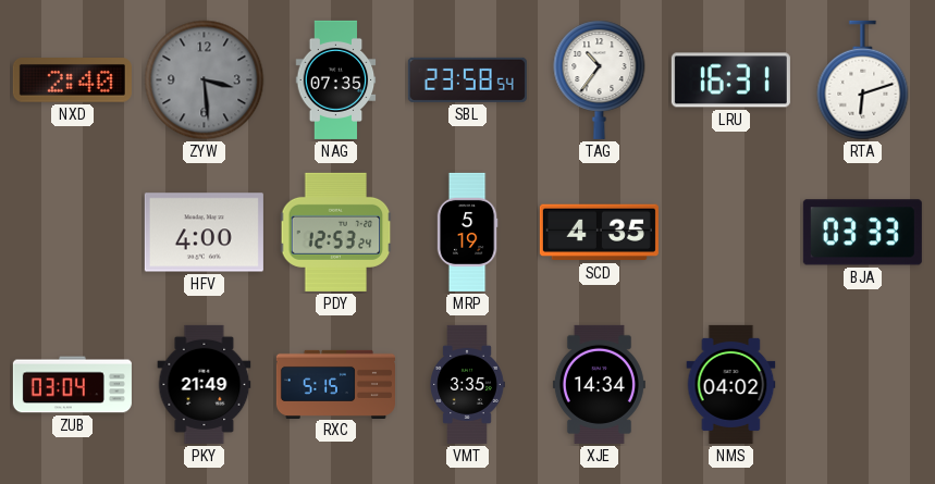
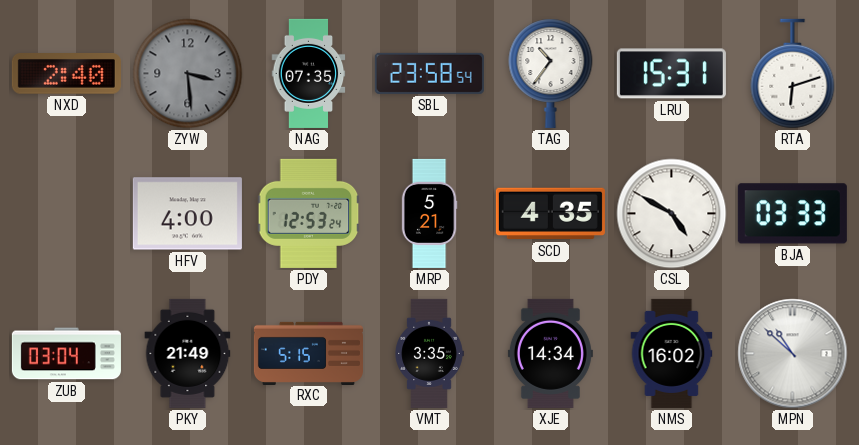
LRU: 16:31 -> 15:31 (671, 74)
MRP: 5:19 -> 5:21 (429, 213)
CSL: none -> 4:50 (672, 214)
NMS: 04:02 -> 16:02 (672, 353)
MPN: none -> 10:52 (793, 354)
